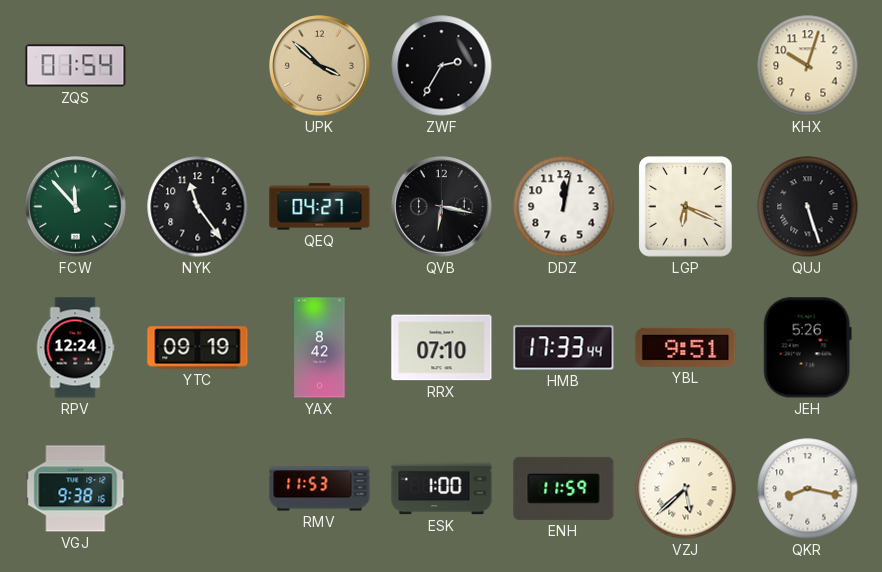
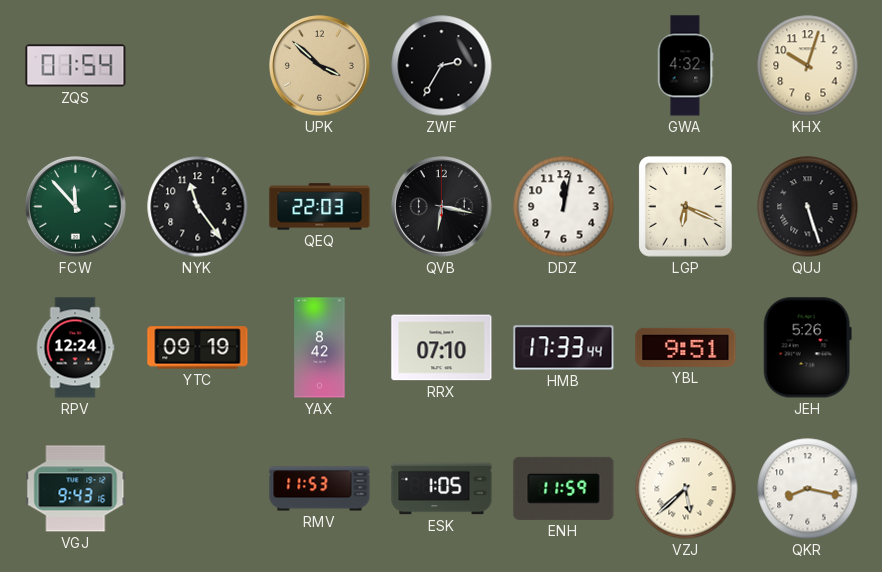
GWA: none -> 4:32 (685, 66)
QEQ: 04:27 -> 22:03 (320, 207)
VGJ: 9:38 -> 9:43 (76, 489)
ESK: 1:00 -> 1:05 (442, 489)
